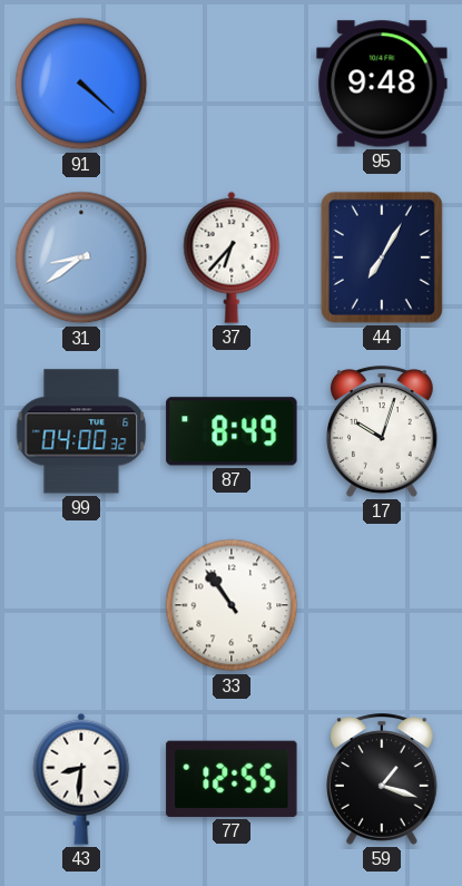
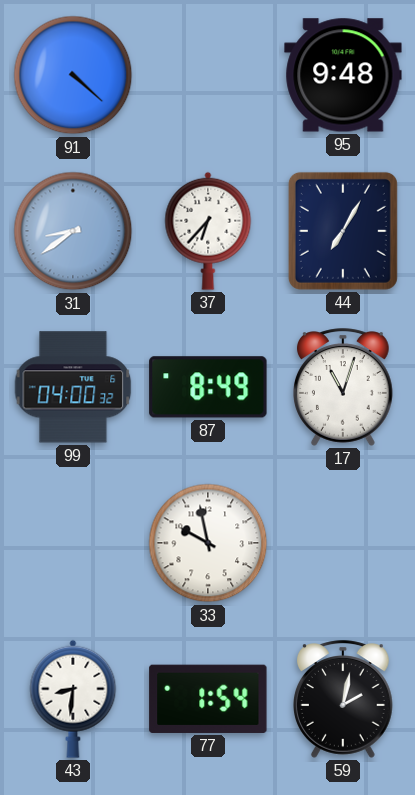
17: 10:03 -> 11:03 (344, 387)
33: 10:54 -> 9:58 (208, 543)
77: 12:55 -> 1:54 (208, 699)
59: 1:18 -> 2:02 (344, 699)
